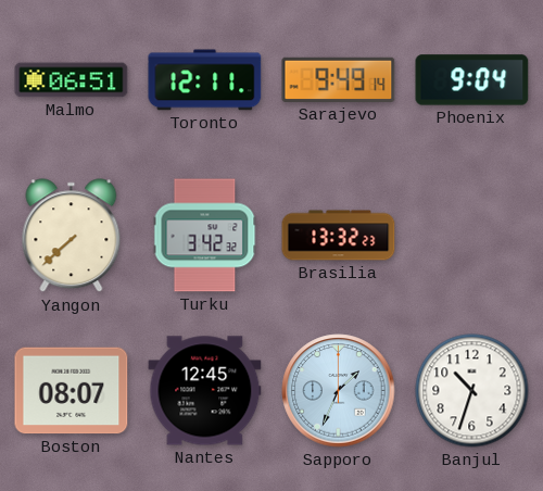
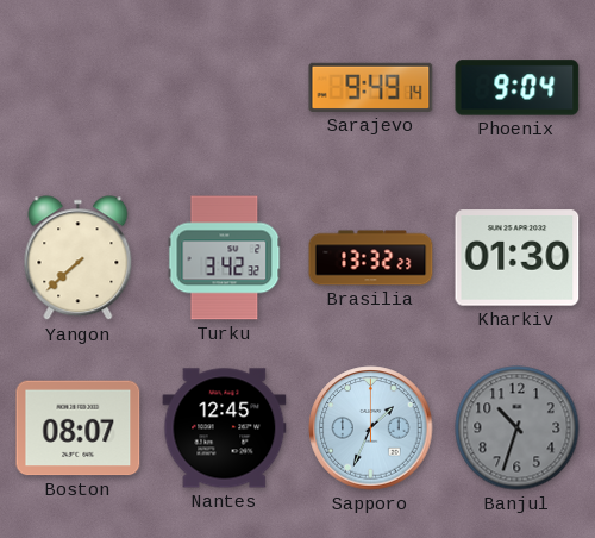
Malmo: 06:51 -> none (72, 80)
Toronto: 12:11 -> none (205, 80)
Kharkiv: none -> 01:30 (518, 258)
Banjul dial: white -> grey (518, 428)
